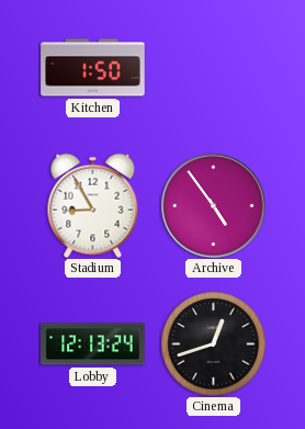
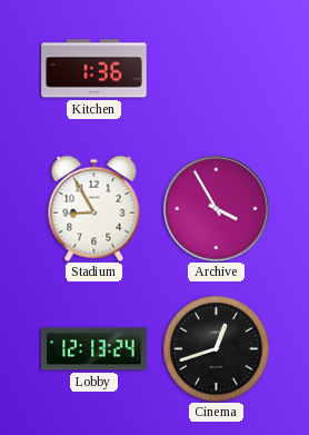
Kitchen: 1:50 -> 1:36 (94, 69)
Archive: 4:54 -> 3:55 (217, 209)
